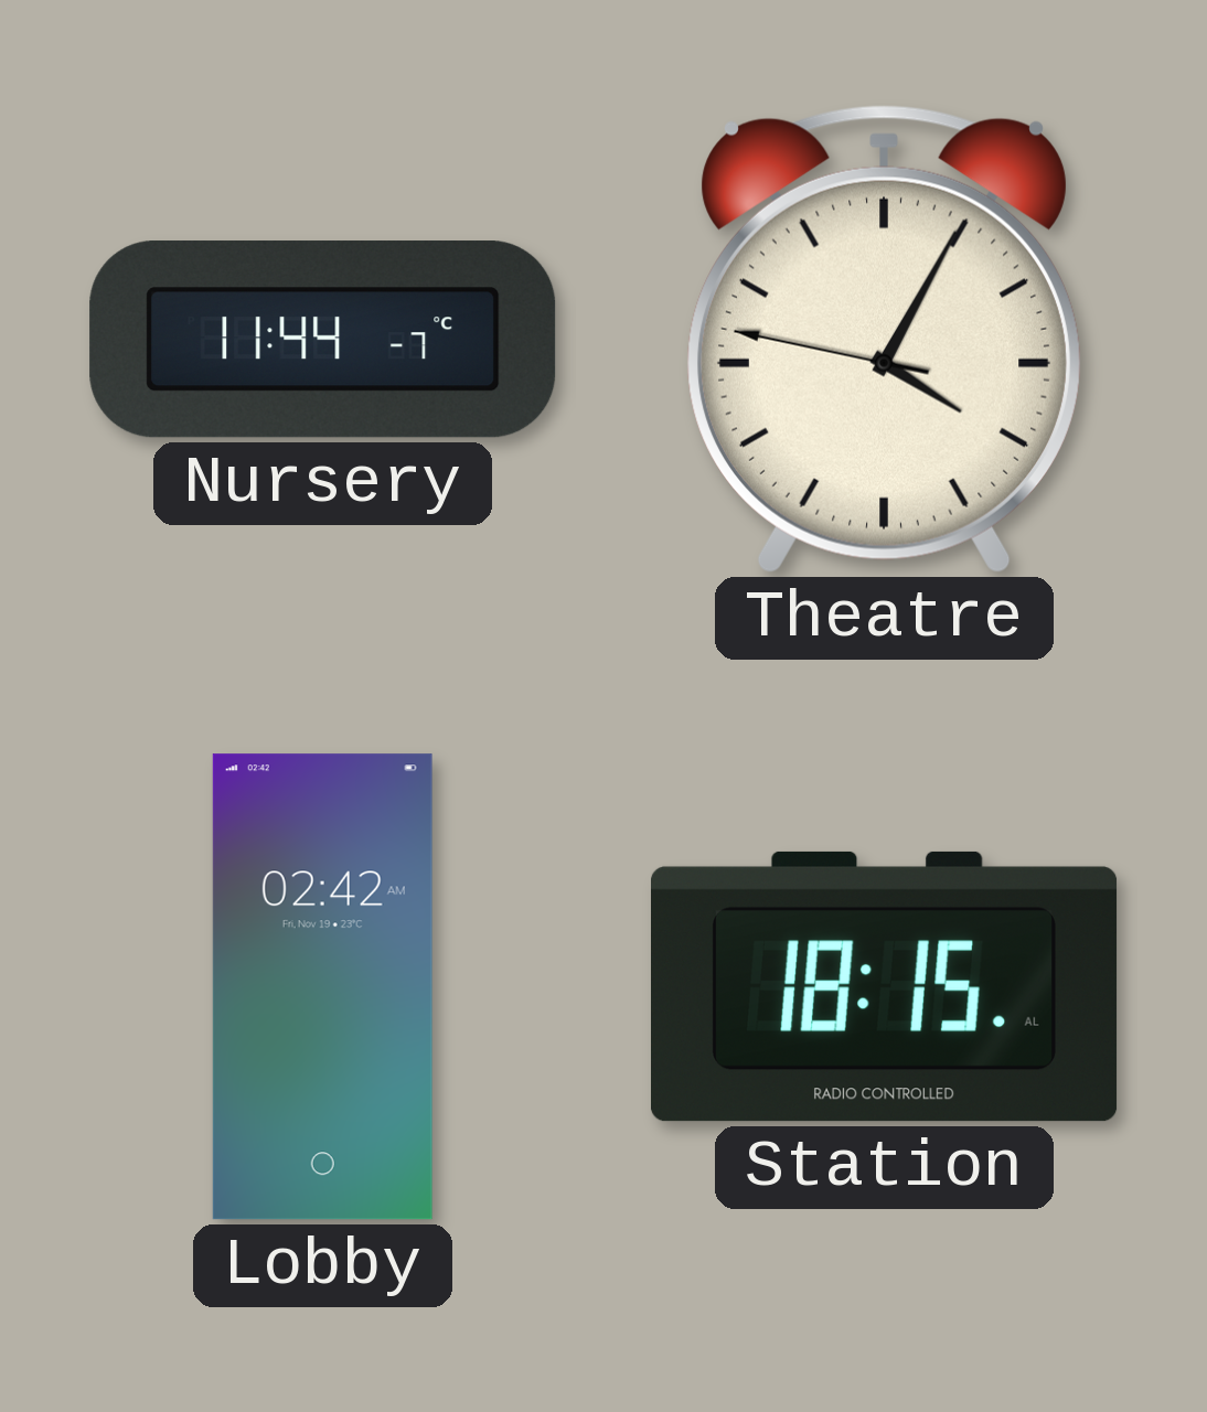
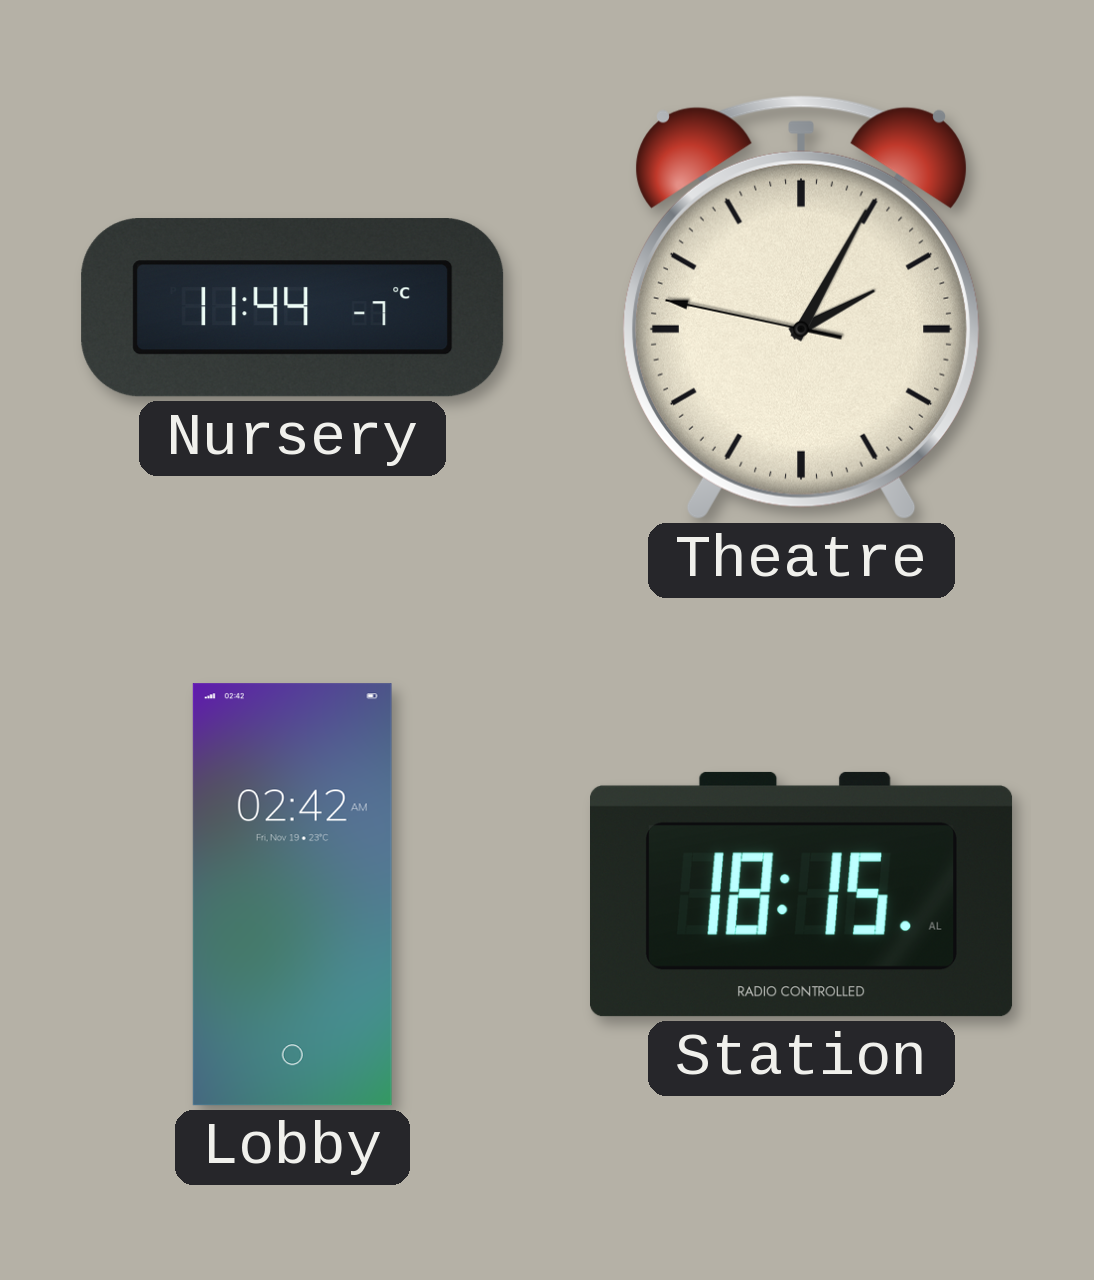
Theatre: 4:04 -> 2:04 (801, 308)
